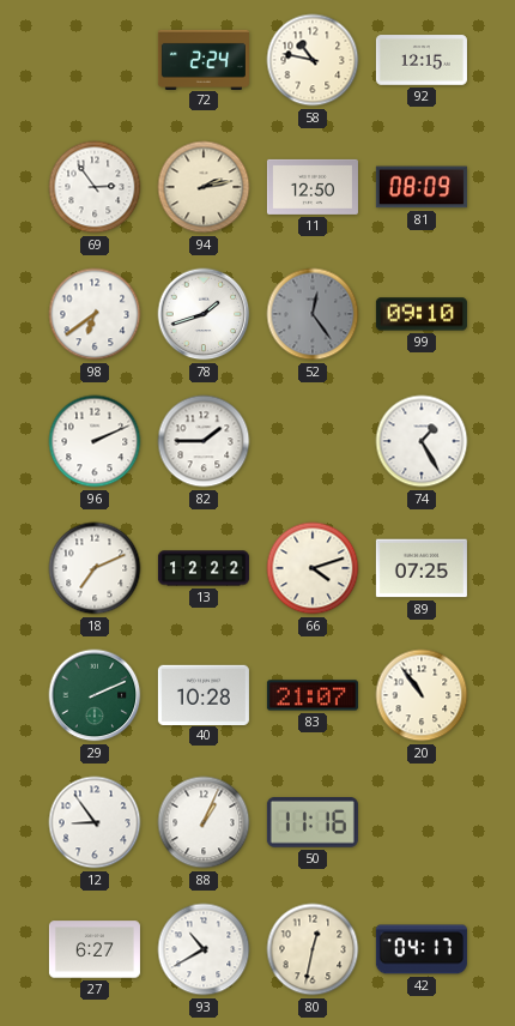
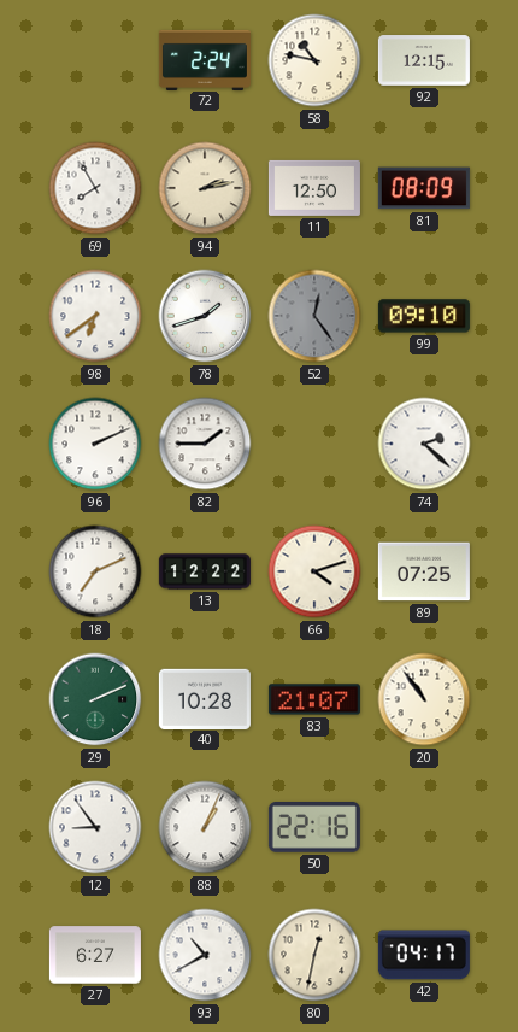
69: 2:54 -> 7:55 (95, 188)
74: 1:25 -> 2:22 (424, 444)
50: 11:16 -> 22:16 (314, 828)
